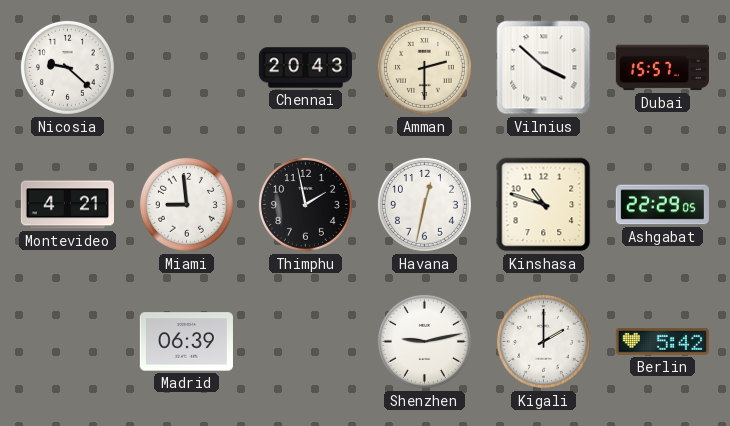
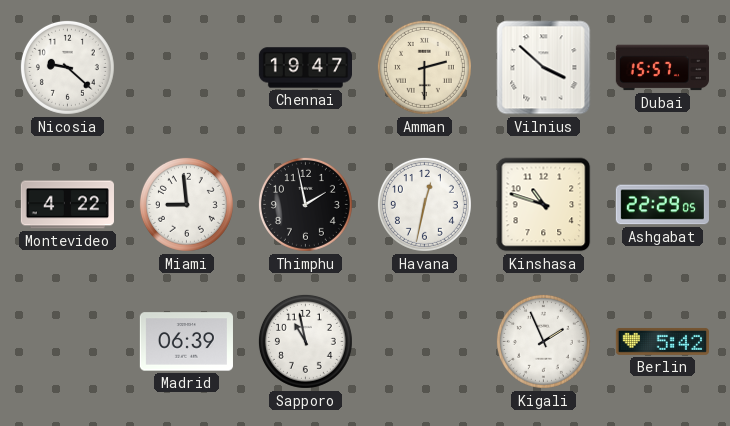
Chennai: 20:43 -> 19:47 (305, 68)
Montevideo: 4:21 -> 4:22 (67, 205)
Sapporo: none -> 10:58 (305, 341)
Shenzhen: 9:13 -> none (424, 341)
Kigali: 2:00 -> 1:56 (543, 341)
